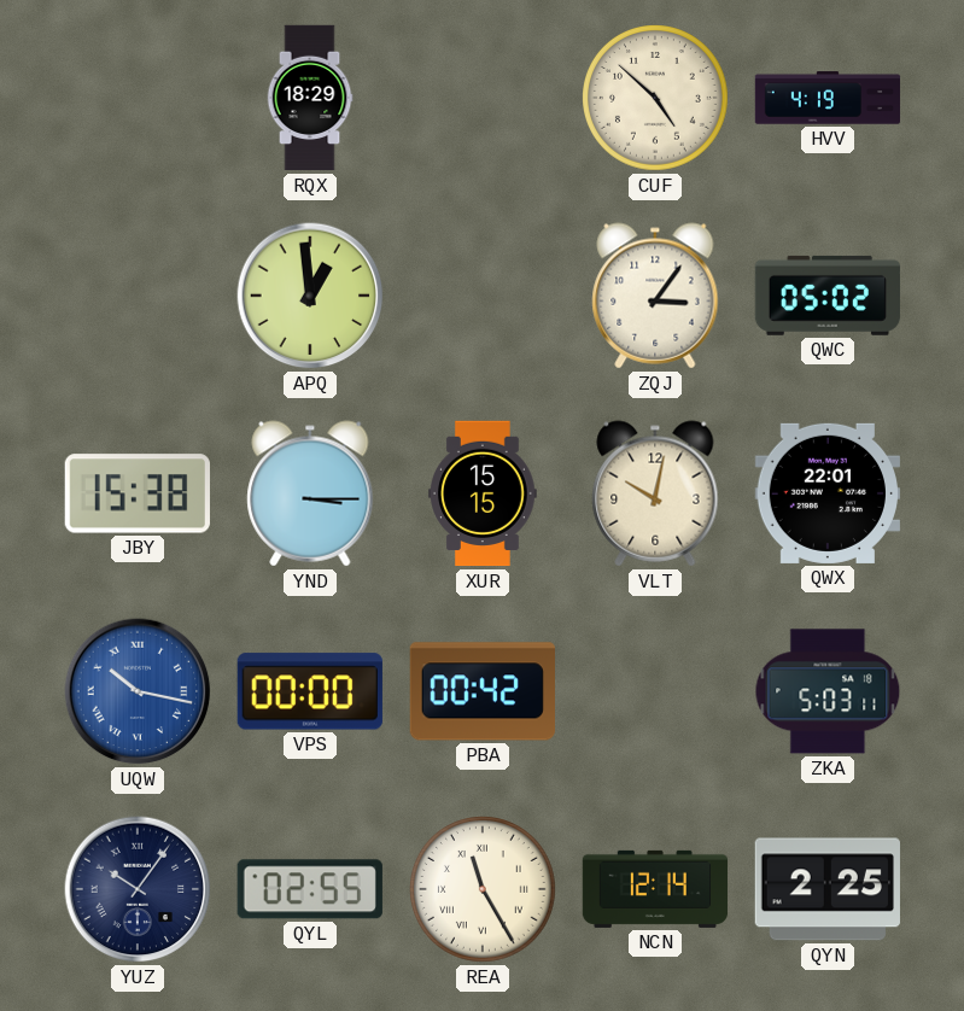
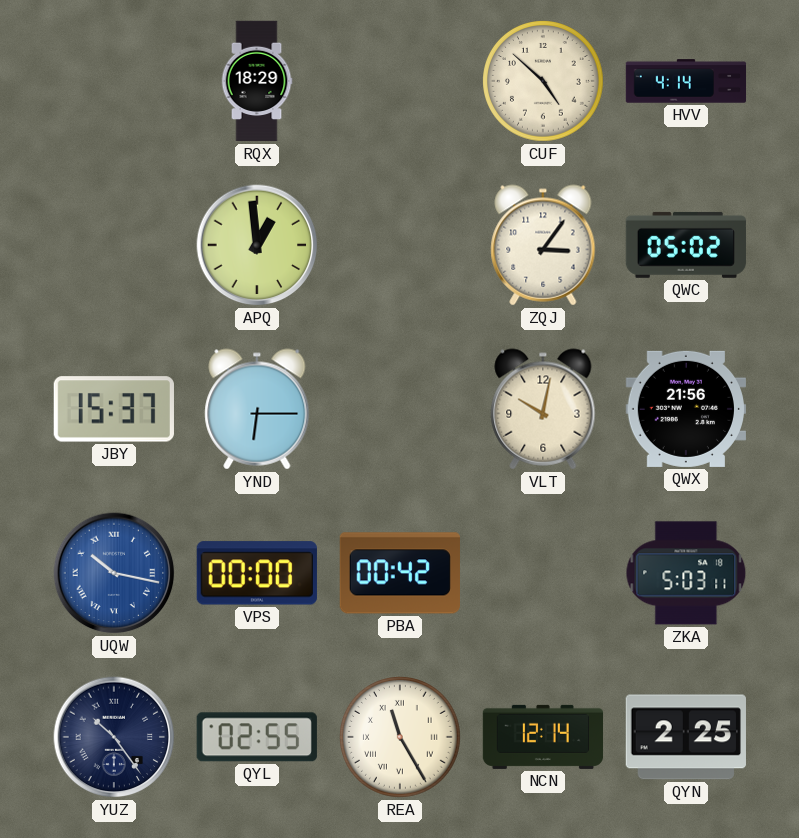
HVV: 4:19 -> 4:14 (686, 81)
JBY: 15:38 -> 15:37 (114, 409)
YND: 3:15 -> 6:15 (257, 409)
XUR: 15:15 -> none (484, 493)
QWX: 22:01 -> 21:56 (685, 409)
YUZ: 10:06 -> 10:24 (114, 737)
